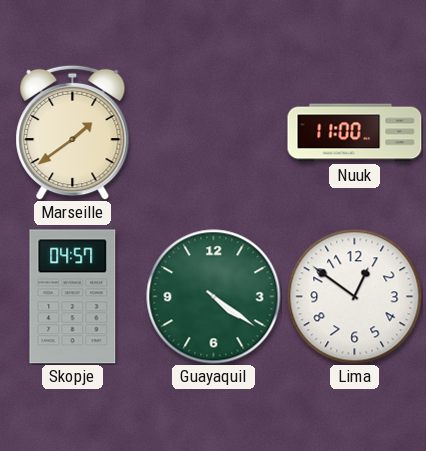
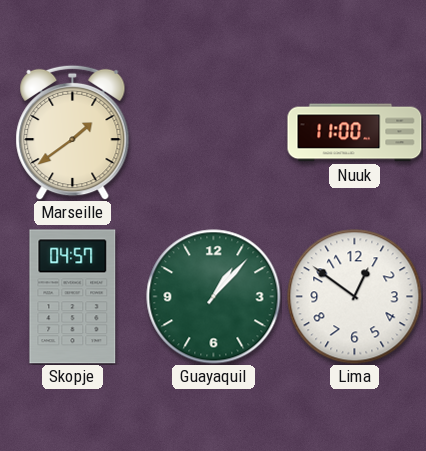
Guayaquil: 4:21 -> 1:07 (214, 297)
